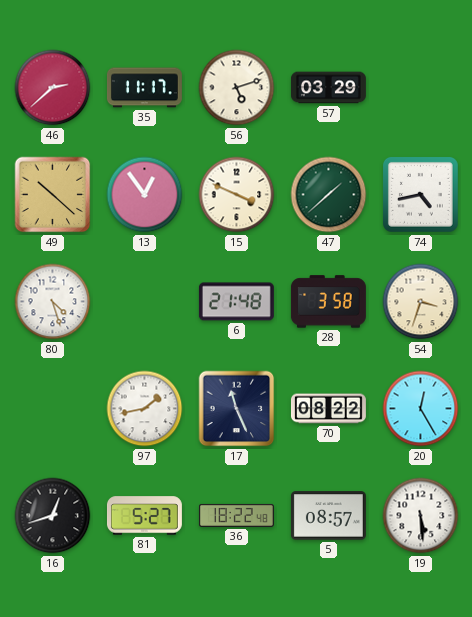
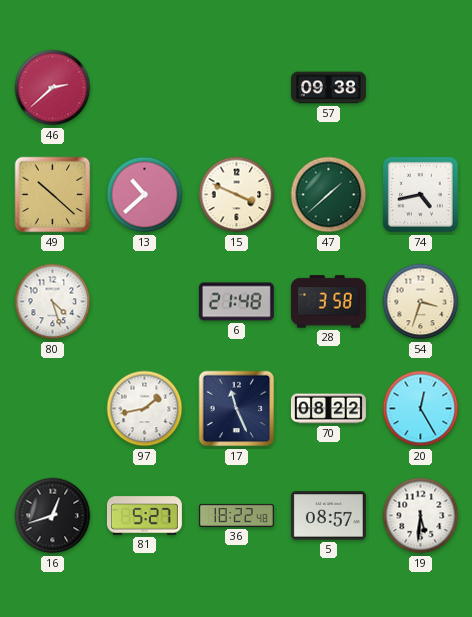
35: 11:17 -> none (144, 88)
56: 5:12 -> none (237, 88)
57: 03:29 -> 09:38 (328, 88)
13: 12:54 -> 10:38 (145, 195)
19: 5:29 -> 5:31 (421, 516)
